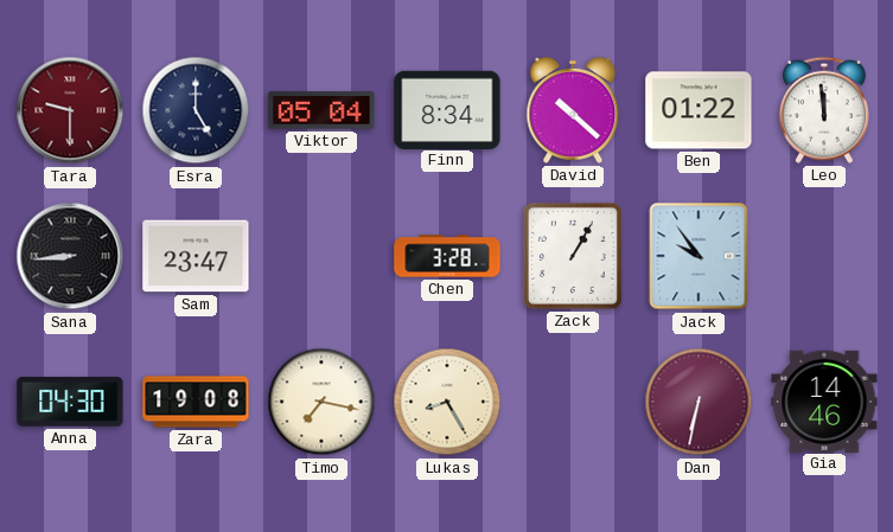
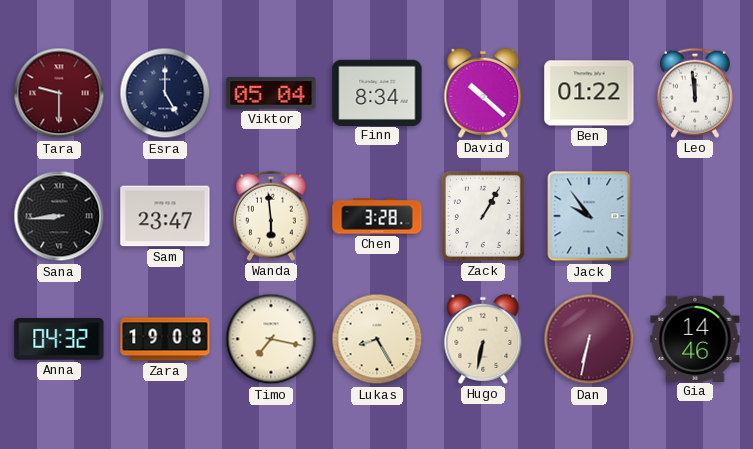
Wanda: none -> 5:59 (271, 216)
Anna: 04:30 -> 04:32 (59, 339)
Hugo: none -> 6:32 (483, 339)
